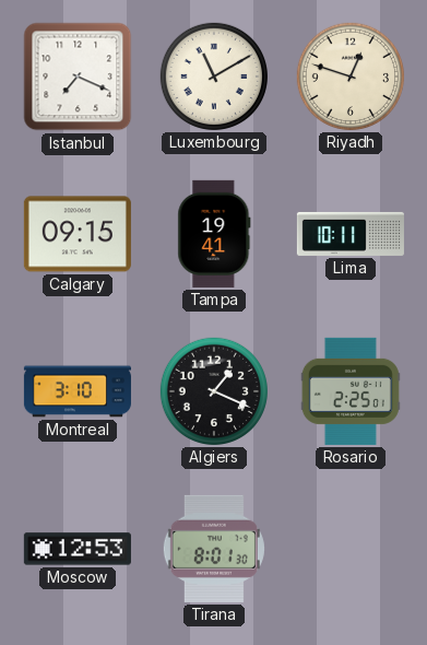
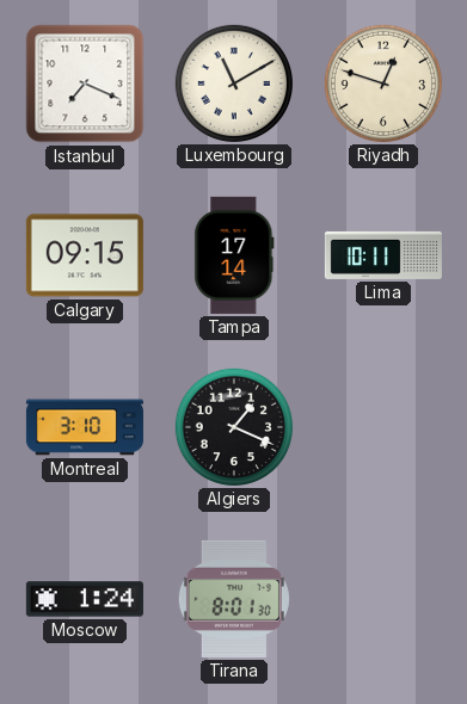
Tampa: 19:41 -> 17:14 (234, 255)
Rosario: 2:25 -> none (351, 391)
Moscow: 12:53 -> 1:24 (85, 599)
